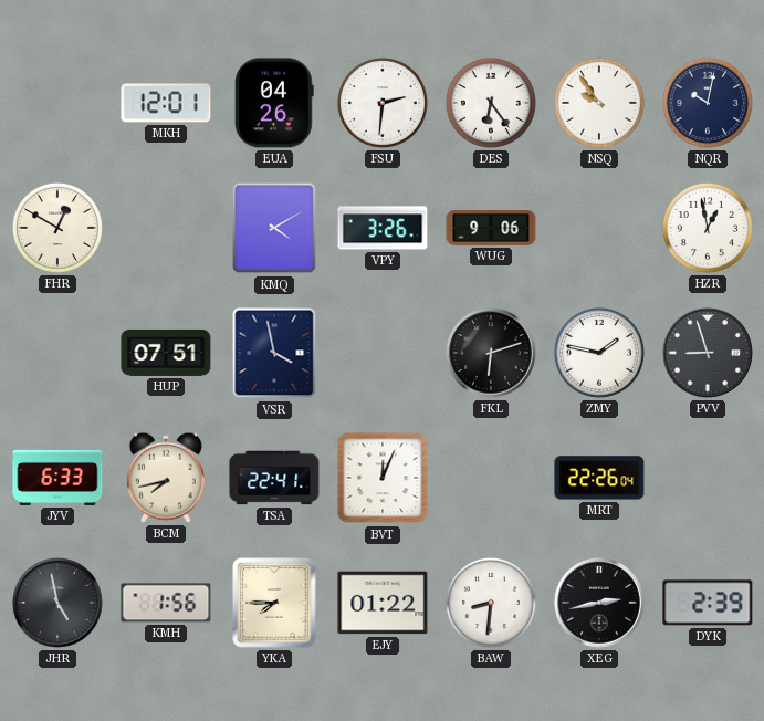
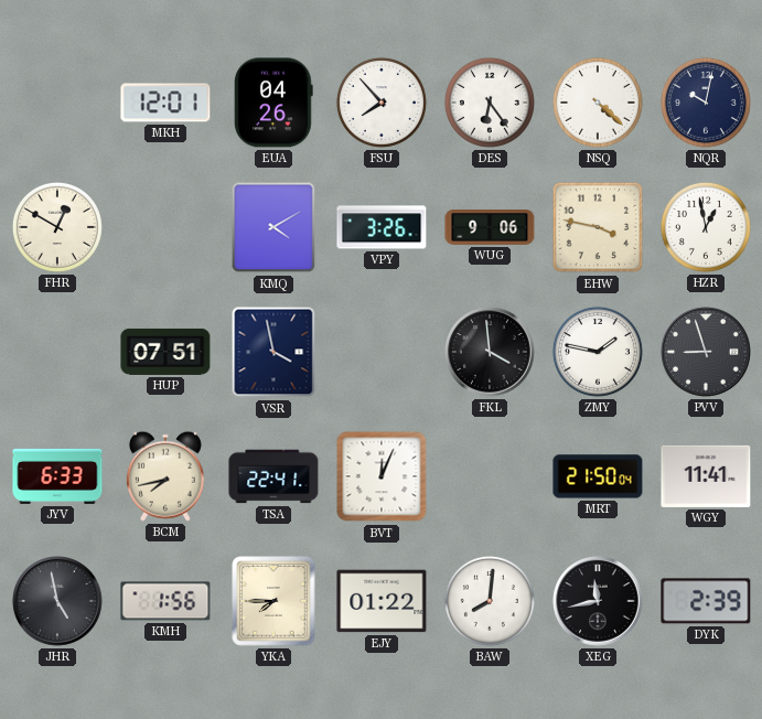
FSU: 2:31 -> 7:53 (382, 103)
NSQ: 9:54 -> 4:22 (598, 103)
EHW: none -> 3:47 (598, 227)
FKL: 6:12 -> 3:59 (490, 352)
MRT: 22:26 -> 21:50 (598, 476)
WGY: none -> 11:41 (706, 476)
BAW: 8:31 -> 8:01 (490, 601)
XEG: 2:43 -> 11:43 (598, 601)
